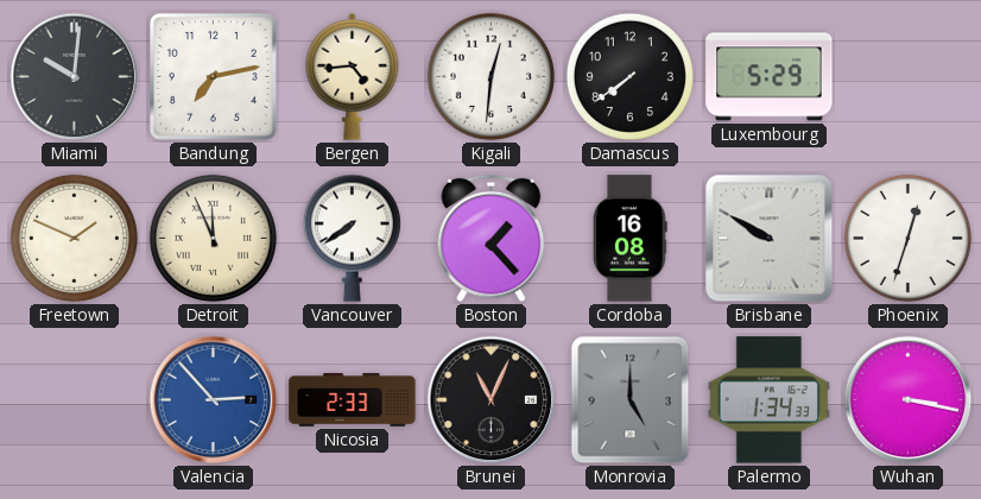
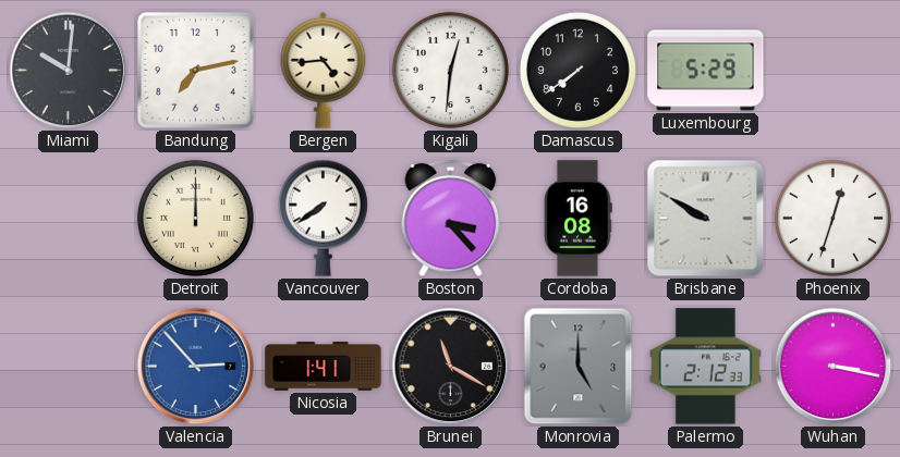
Freetown: 1:49 -> none (74, 238)
Detroit: 11:56 -> 12:00 (195, 218)
Boston: 1:23 -> 3:23 (451, 219)
Nicosia: 2:33 -> 1:41 (324, 367)
Brunei: 11:04 -> 11:20 (451, 367)
Palermo: 1:34 -> 2:12 (705, 367)
